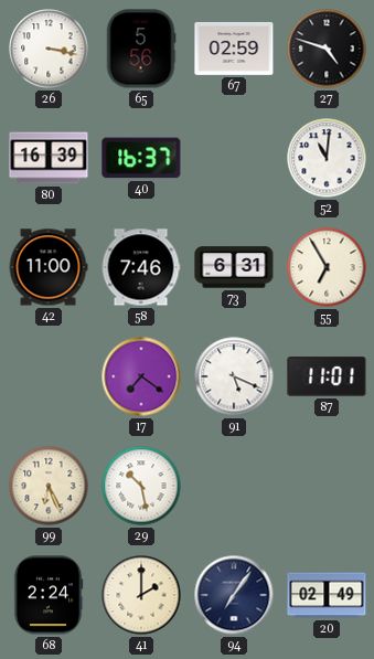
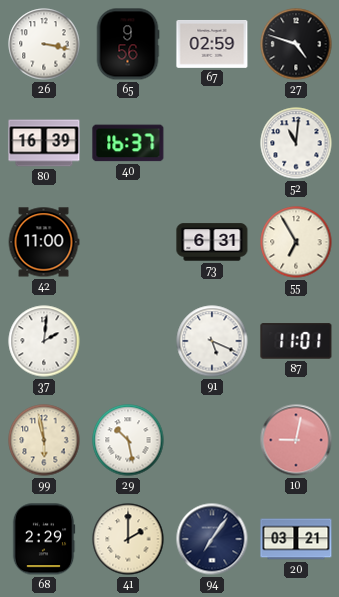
65: 5:56 -> 9:56 (128, 44)
58: 7:46 -> none (141, 267)
37: none -> 2:01 (44, 341)
17: 7:21 -> none (141, 376)
99: 6:26 -> 5:58 (44, 440)
10: none -> 9:02 (296, 440)
68: 2:24 -> 2:29 (44, 539)
20: 02:49 -> 03:21 (296, 539)
